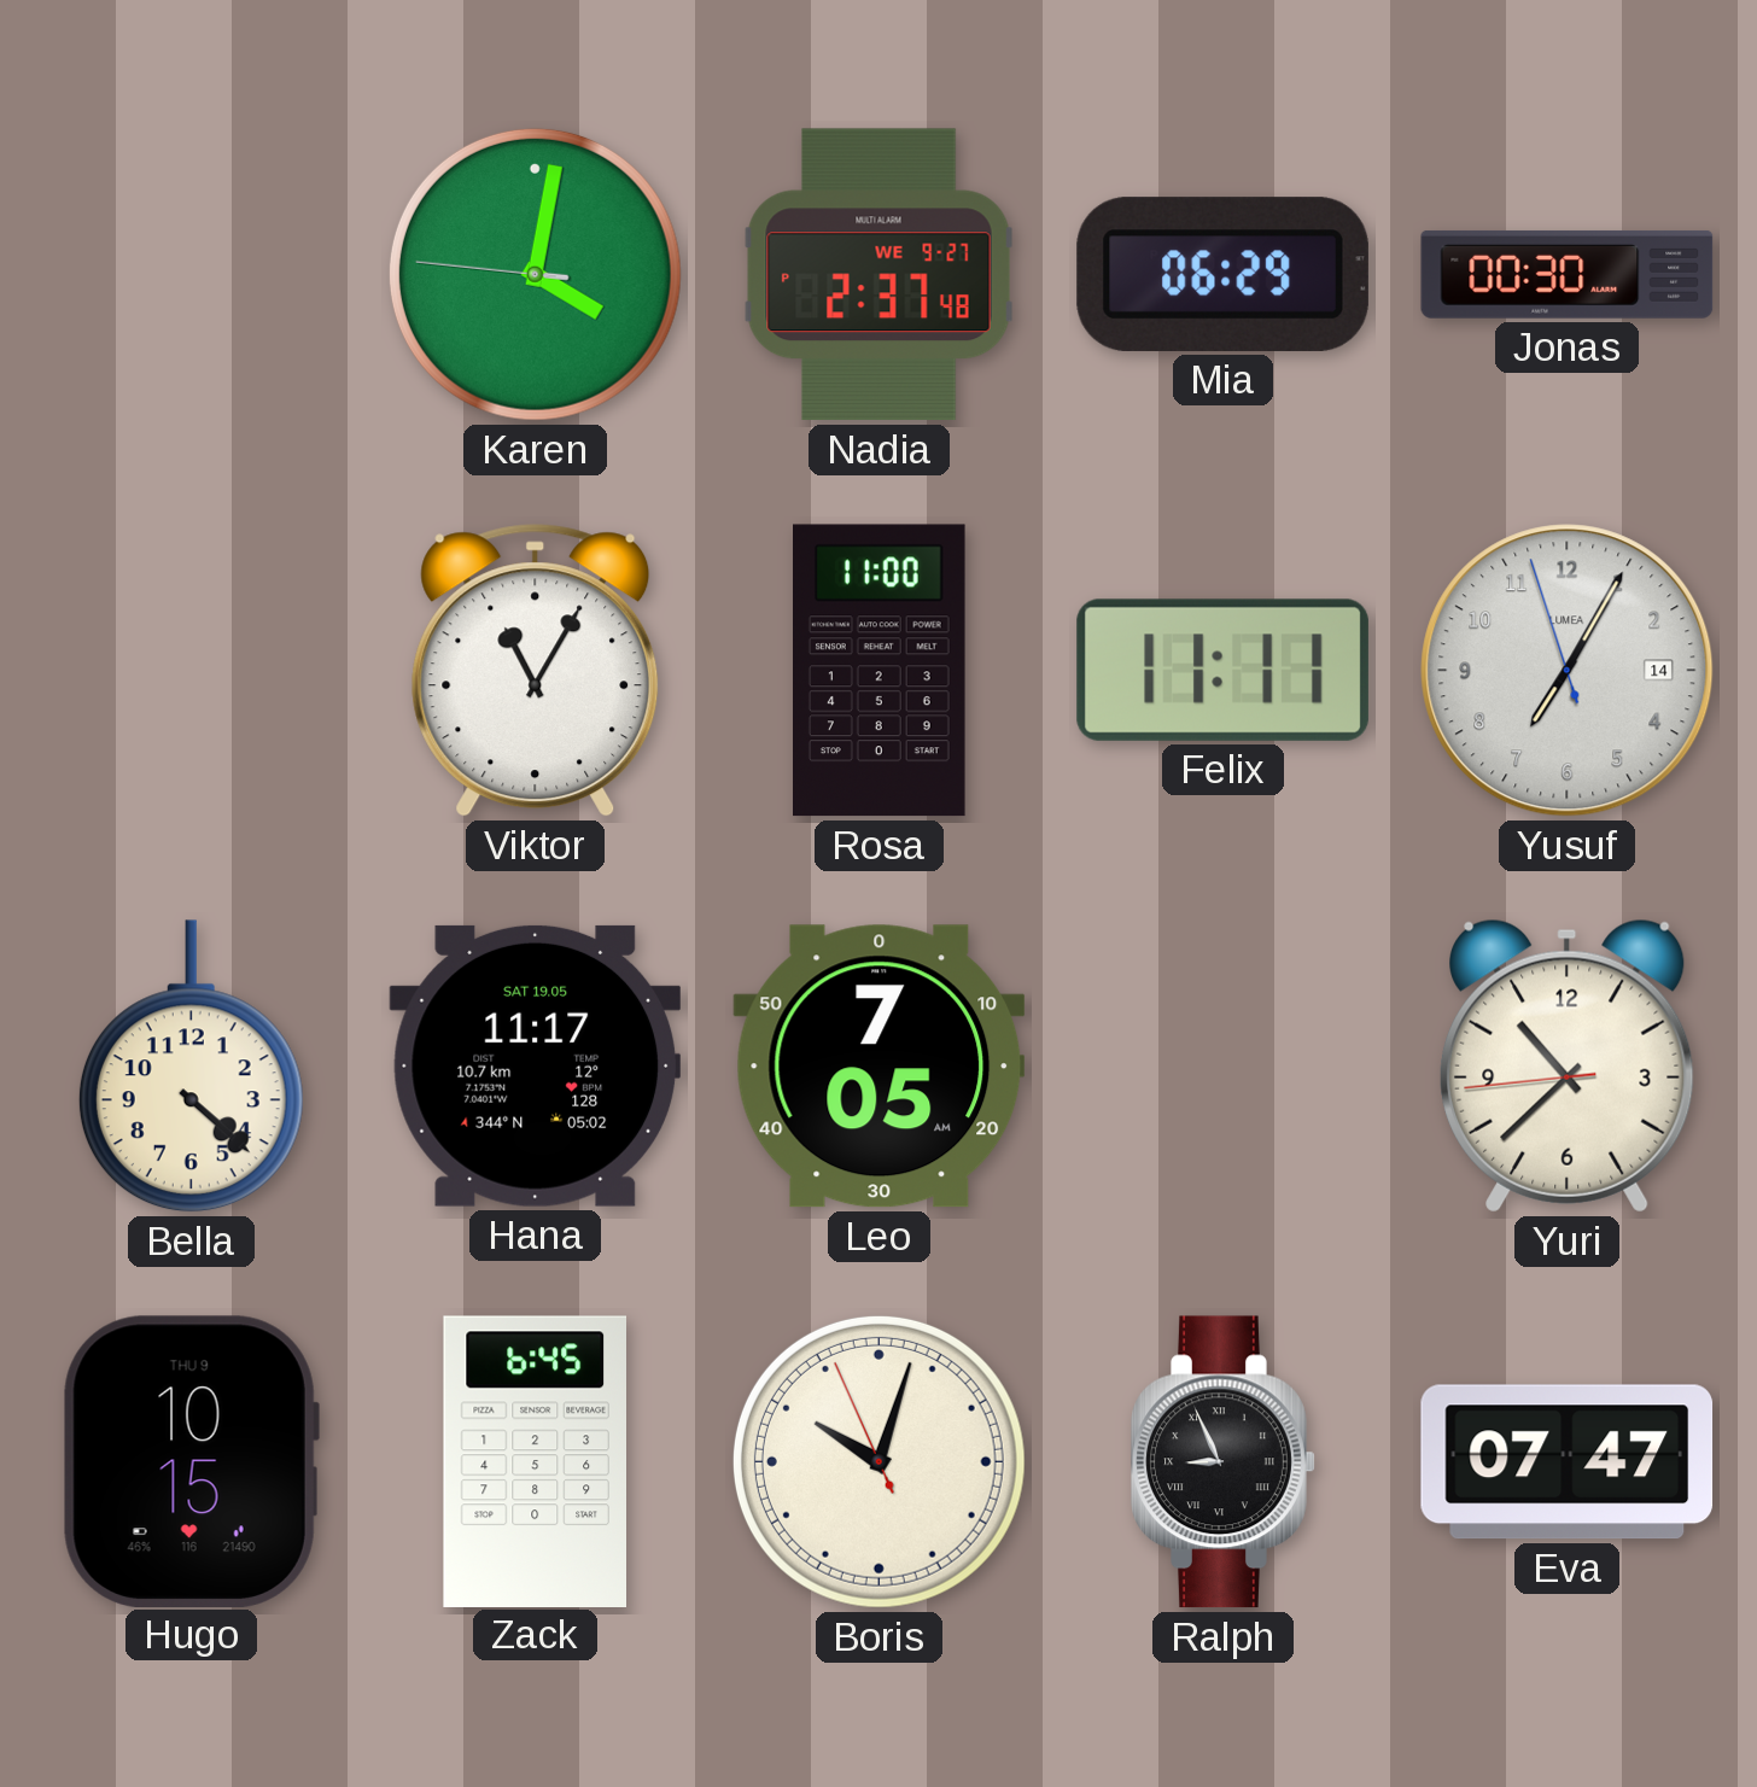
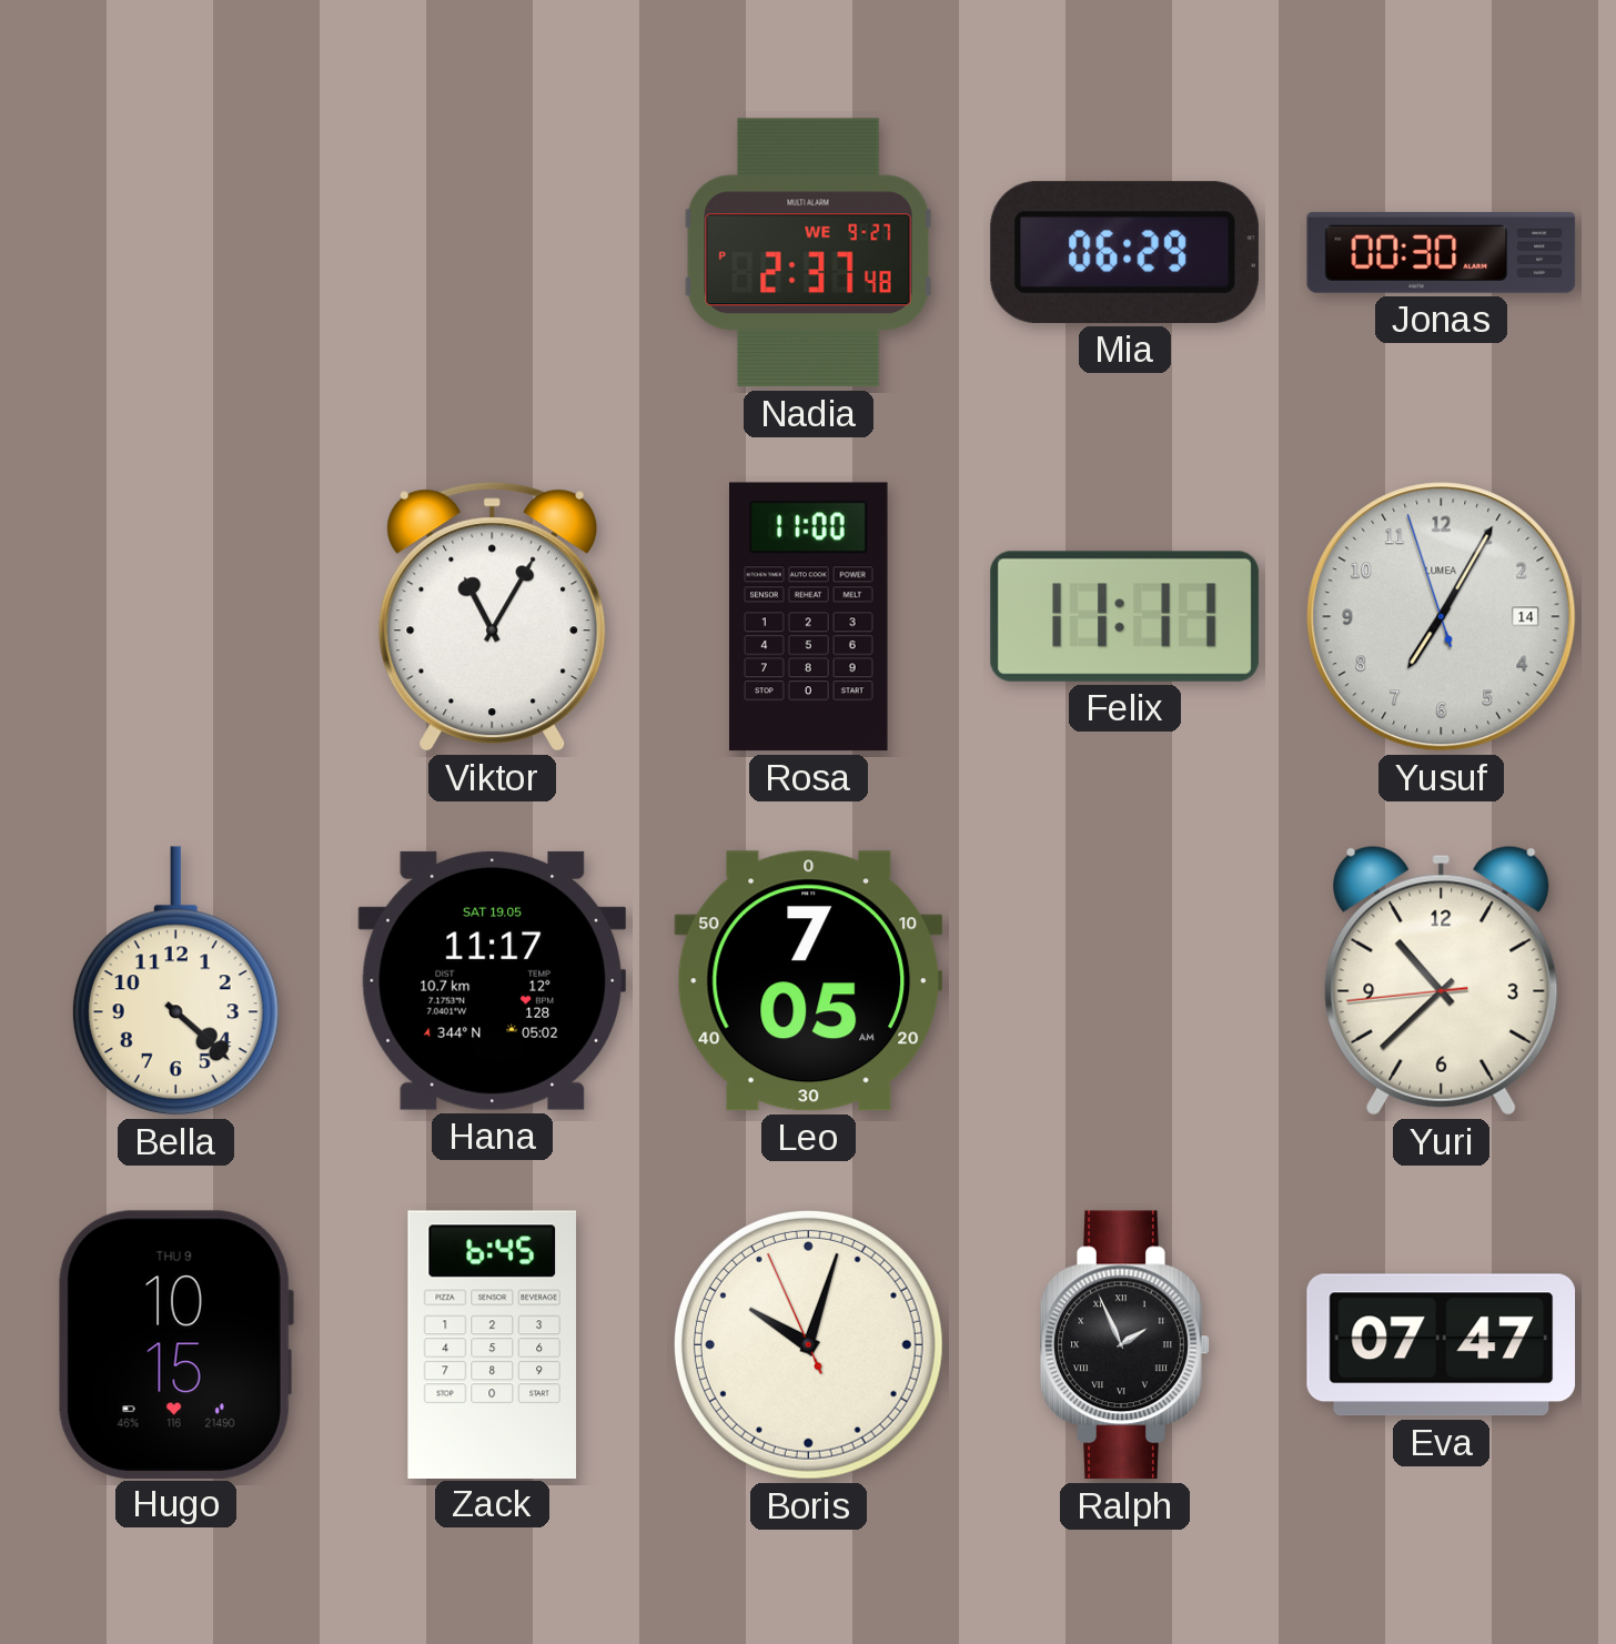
Karen: 4:01 -> none (535, 274)
Ralph: 8:56 -> 1:56 (1125, 1345)
